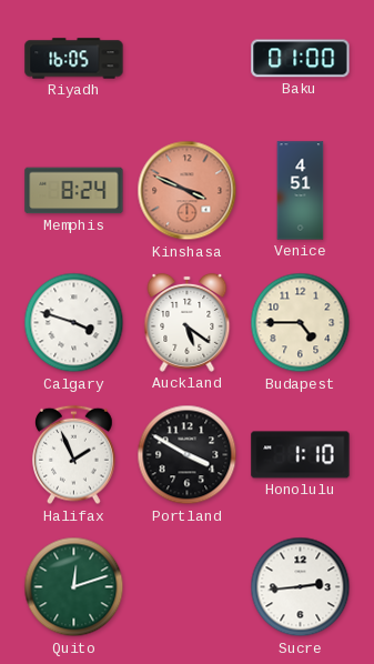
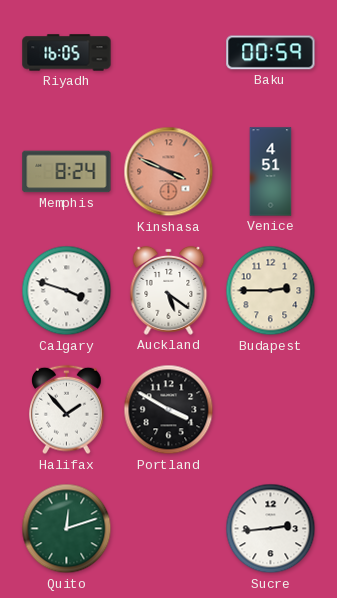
Baku: 01:00 -> 00:59 (271, 53)
Budapest: 4:45 -> 2:45 (271, 291)
Halifax: 1:56 -> 1:53 (67, 410)
Honolulu: 1:10 -> none (301, 455)
